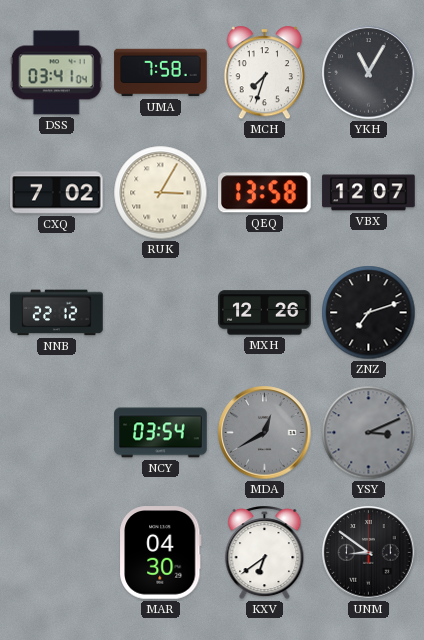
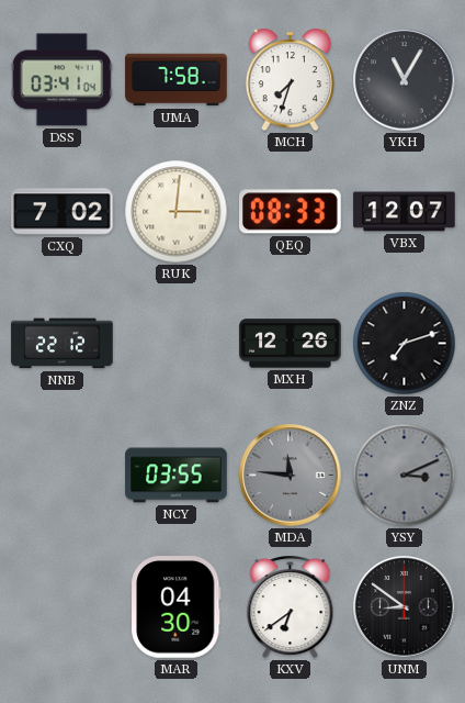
RUK: 3:05 -> 3:01 (177, 212)
QEQ: 13:58 -> 08:33 (291, 212)
NCY: 03:54 -> 03:55 (177, 476)
MDA: 12:40 -> 11:46 (291, 476)
